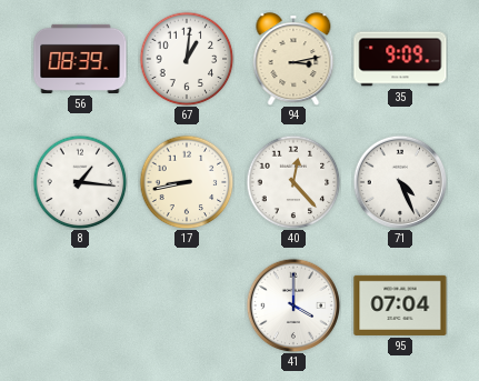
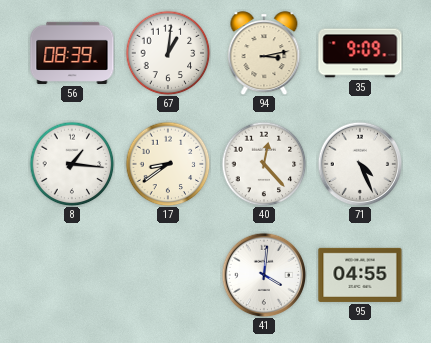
17: 8:43 -> 8:39 (168, 164)
41: 4:00 -> 4:01 (264, 275)
95: 07:04 -> 04:55 (360, 275)
